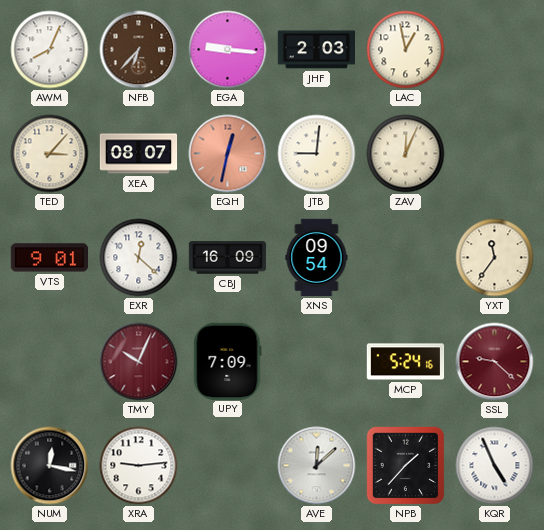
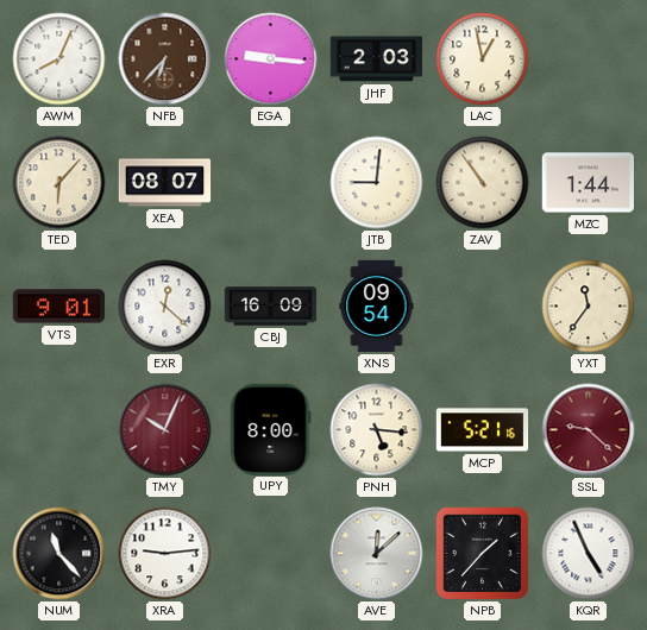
TED: 3:07 -> 6:07 (59, 183)
EQH: 12:32 -> none (228, 154)
ZAV: 12:04 -> 10:54 (483, 183)
MZC: none -> 1:44 (588, 183)
UPY: 7:09 -> 8:00 (271, 429)
PNH: none -> 5:16 (377, 430)
MCP: 5:24 -> 5:21 (483, 430)
NUM: 12:17 -> 11:23 (59, 554)
